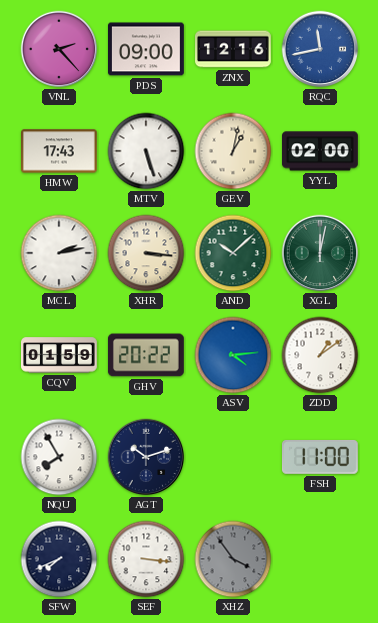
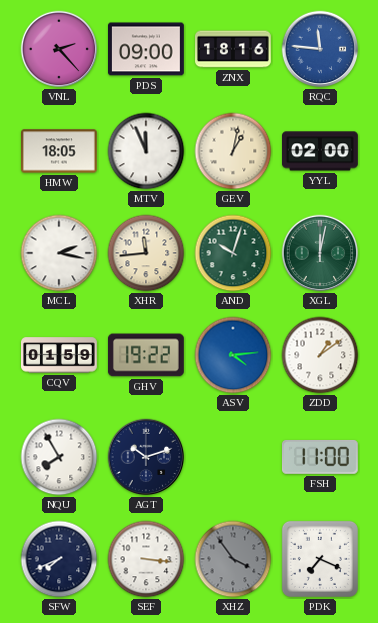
ZNX: 12:16 -> 18:16 (234, 49)
RQC: 11:43 -> 11:46 (320, 49)
HMW: 17:43 -> 18:05 (60, 151)
MTV: 5:27 -> 11:56 (146, 151)
MCL: 2:13 -> 2:17 (59, 253)
XHR: 3:16 -> 11:44 (146, 253)
AND: 10:08 -> 10:03 (233, 253)
GHV: 20:22 -> 19:22 (146, 355)
PDK: none -> 7:19 (320, 559)
